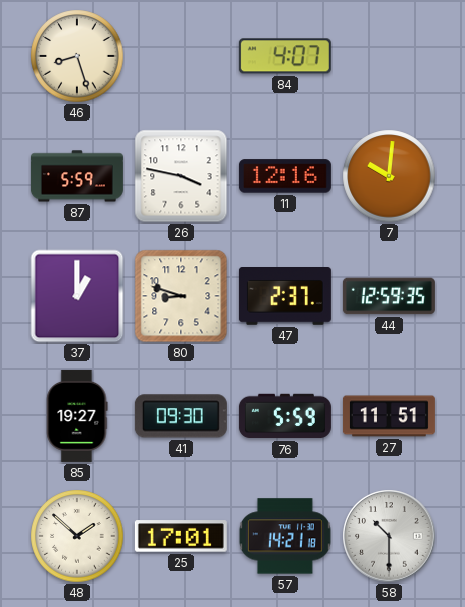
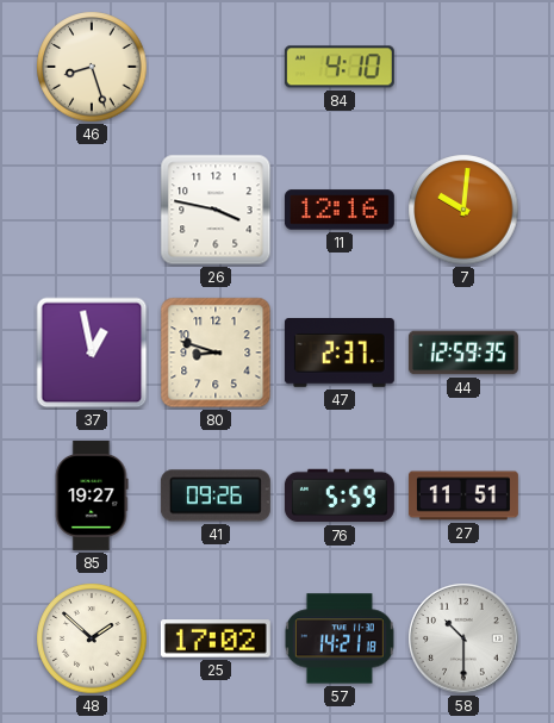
84: 4:07 -> 4:10 (340, 67)
87: 5:59 -> none (77, 176)
37: 1:00 -> 12:58 (92, 353)
41: 09:30 -> 09:26 (216, 495)
25: 17:01 -> 17:02 (216, 638)
